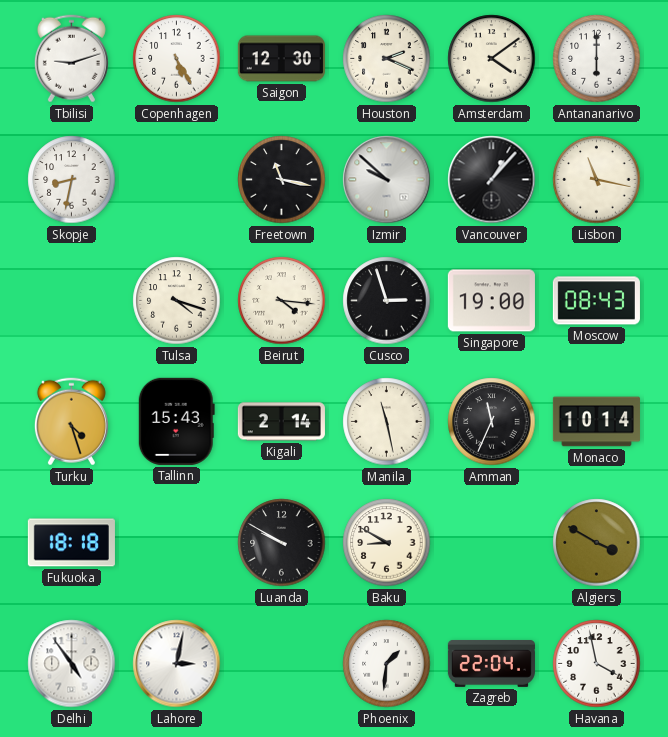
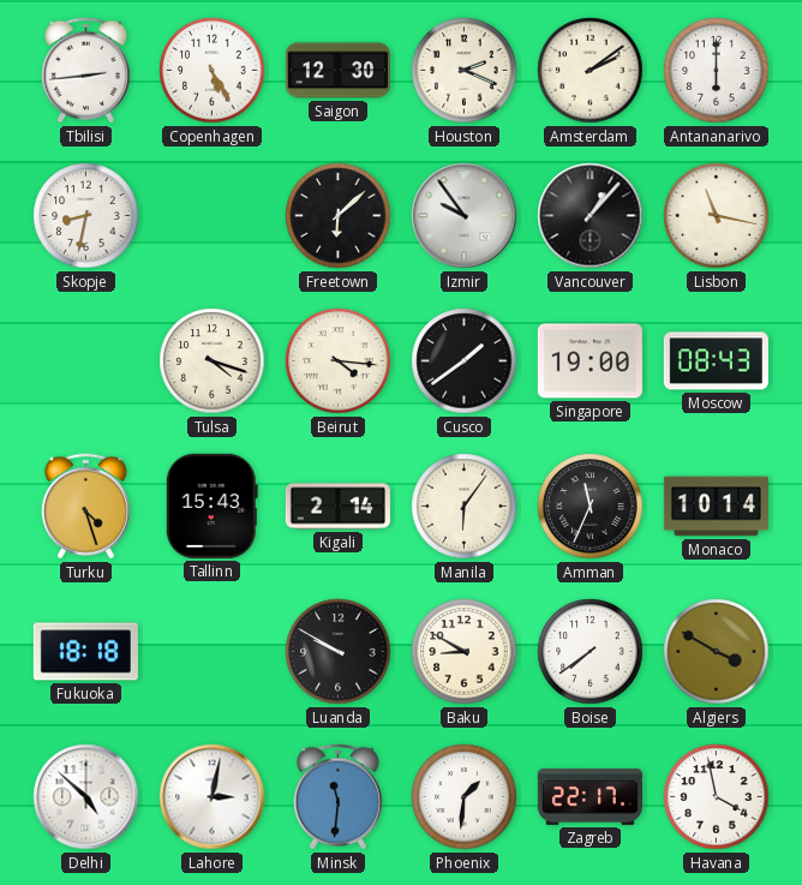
Tbilisi: 9:12 -> 2:44 (85, 71)
Amsterdam: 4:09 -> 2:09 (591, 71)
Freetown: 11:17 -> 6:08 (339, 216)
Izmir: 9:52 -> 9:54 (465, 216)
Cusco: 2:57 -> 1:39 (465, 361)
Manila: 11:28 -> 6:06 (465, 507)
Boise: none -> 7:39 (591, 652)
Delhi: 4:54 -> 4:52 (86, 797)
Minsk: none -> 11:31 (337, 797)
Zagreb: 22:04 -> 22:17 (589, 796)
